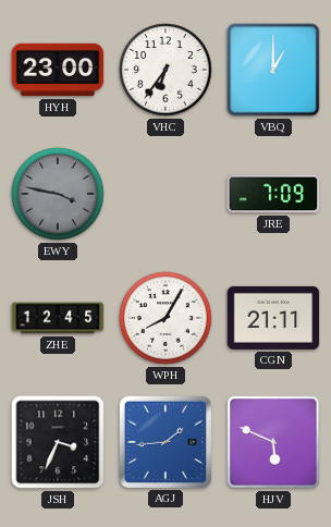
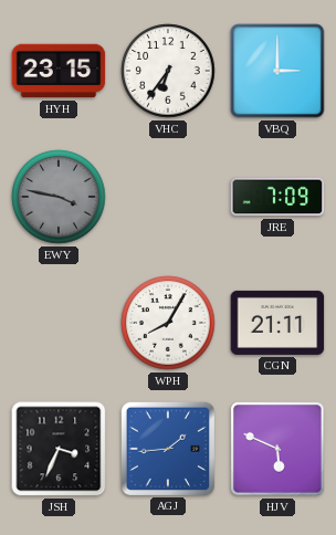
HYH: 23:00 -> 23:15 (59, 71)
VBQ: 1:00 -> 3:00 (277, 71)
ZHE: 12:45 -> none (58, 318)
